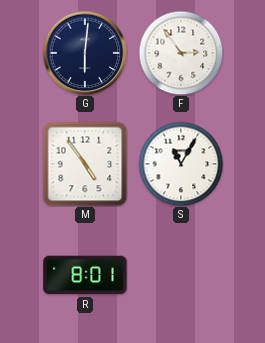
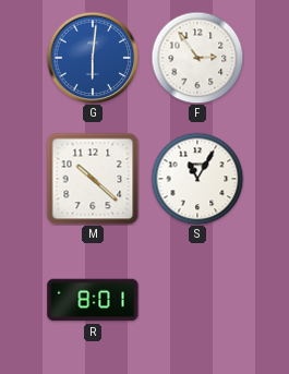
G dial: navy -> blue (93, 58)
M: 4:54 -> 10:22 (93, 179)
